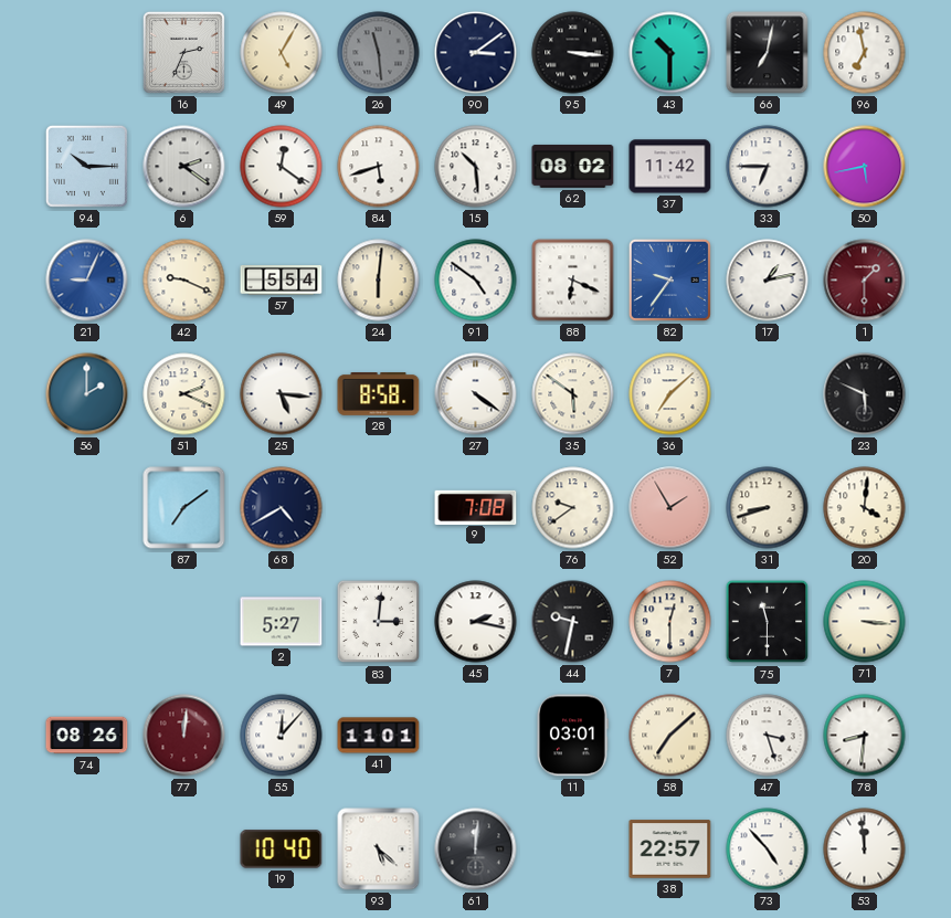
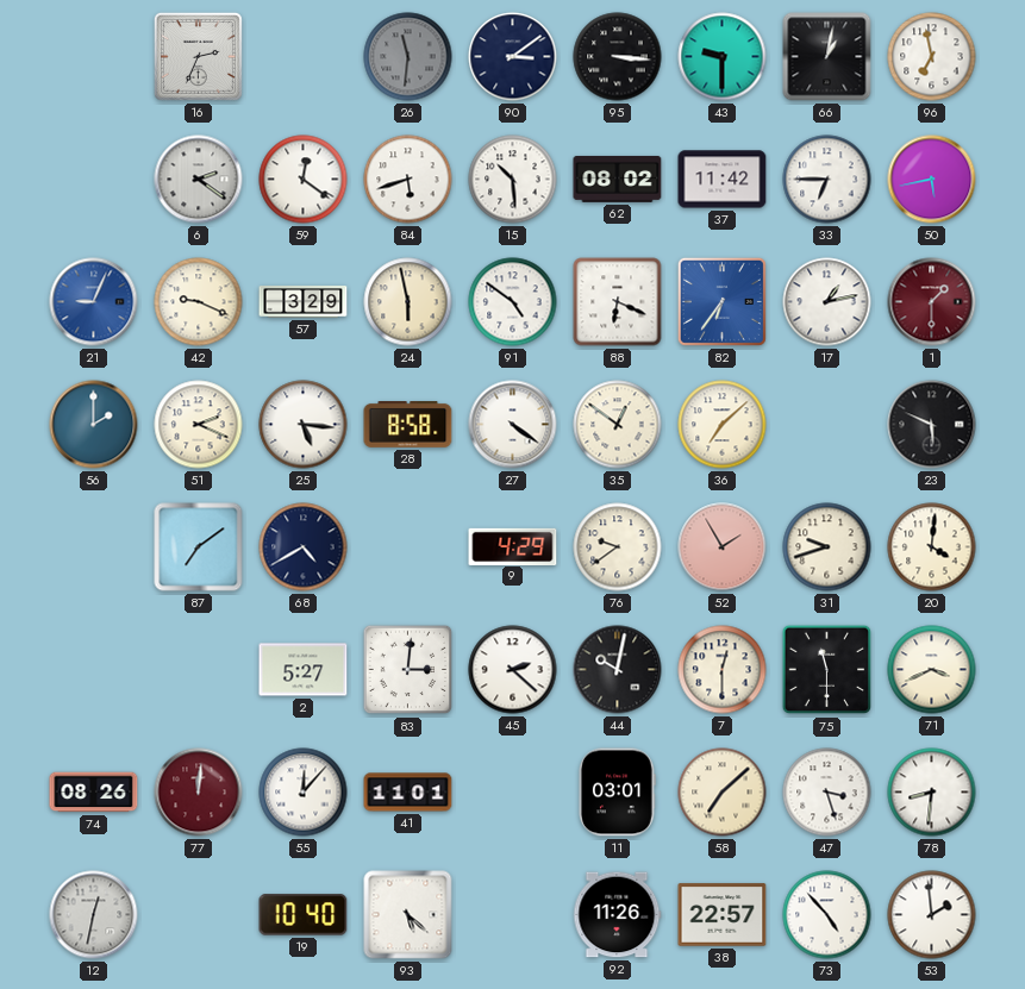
49: 5:05 -> none (282, 53)
26: 11:29 -> 11:31 (408, 57)
43: 10:30 -> 9:30 (723, 57)
66: 7:02 -> 1:02 (827, 57)
94: 10:15 -> none (86, 166)
57: 5:54 -> 3:29 (304, 302)
24: 6:01 -> 5:58 (408, 302)
82: 9:36 -> 6:36 (721, 301)
35: 5:51 -> 12:51 (618, 425)
9: 7:08 -> 4:29 (513, 546)
31: 8:42 -> 9:42 (827, 547)
45: 2:17 -> 2:22 (513, 670)
44: 9:32 -> 10:02 (618, 670)
71: 3:16 -> 3:41 (932, 670)
12: none -> 12:32 (94, 915)
61: 12:01 -> none (476, 850)
92: none -> 11:26 (618, 915)
53: 11:59 -> 1:59 (932, 915)
